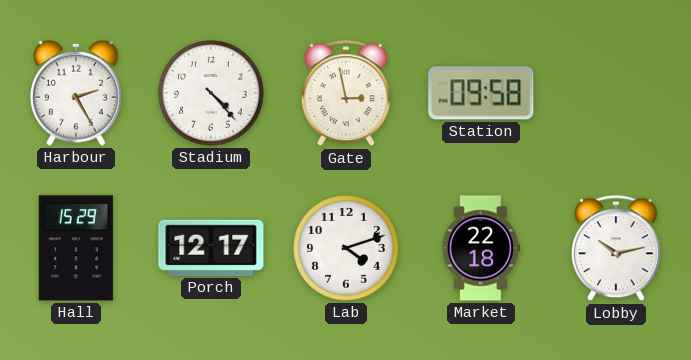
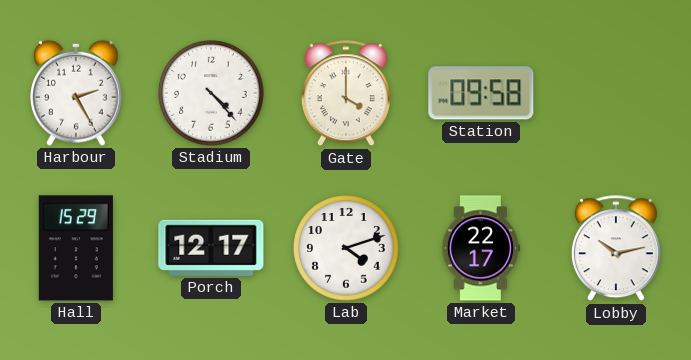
Gate: 2:58 -> 4:00 (346, 94)
Market: 22:18 -> 22:17 (480, 248)
